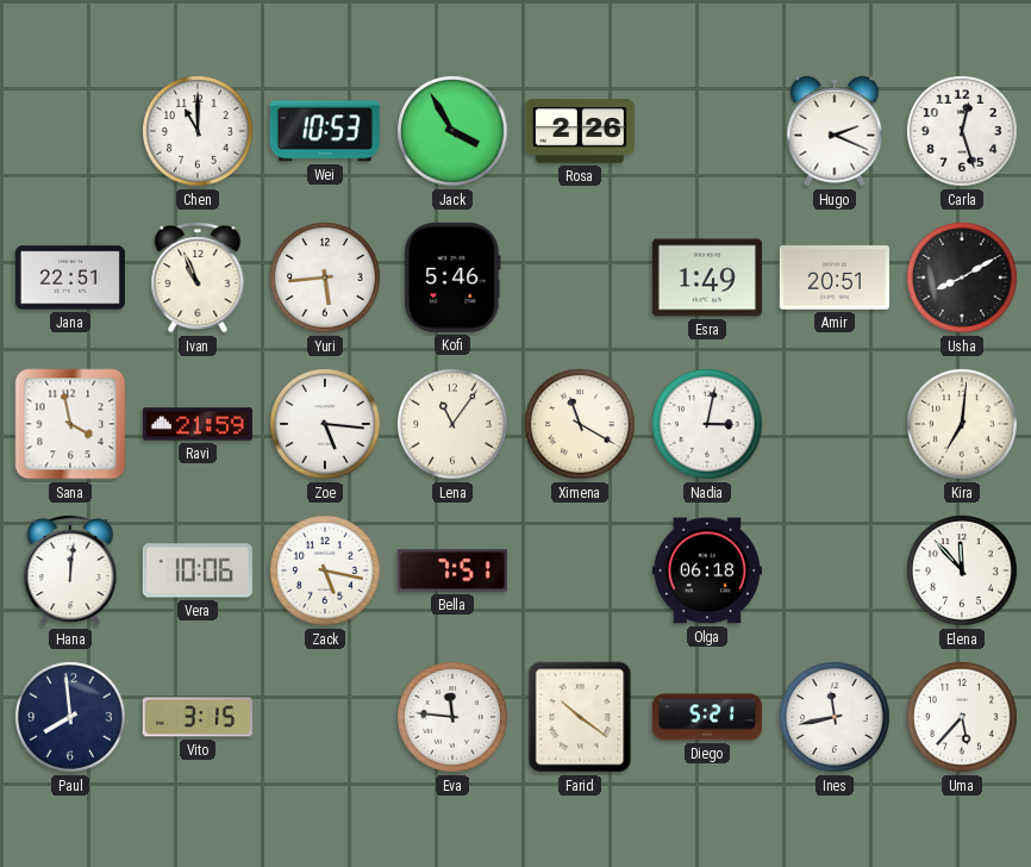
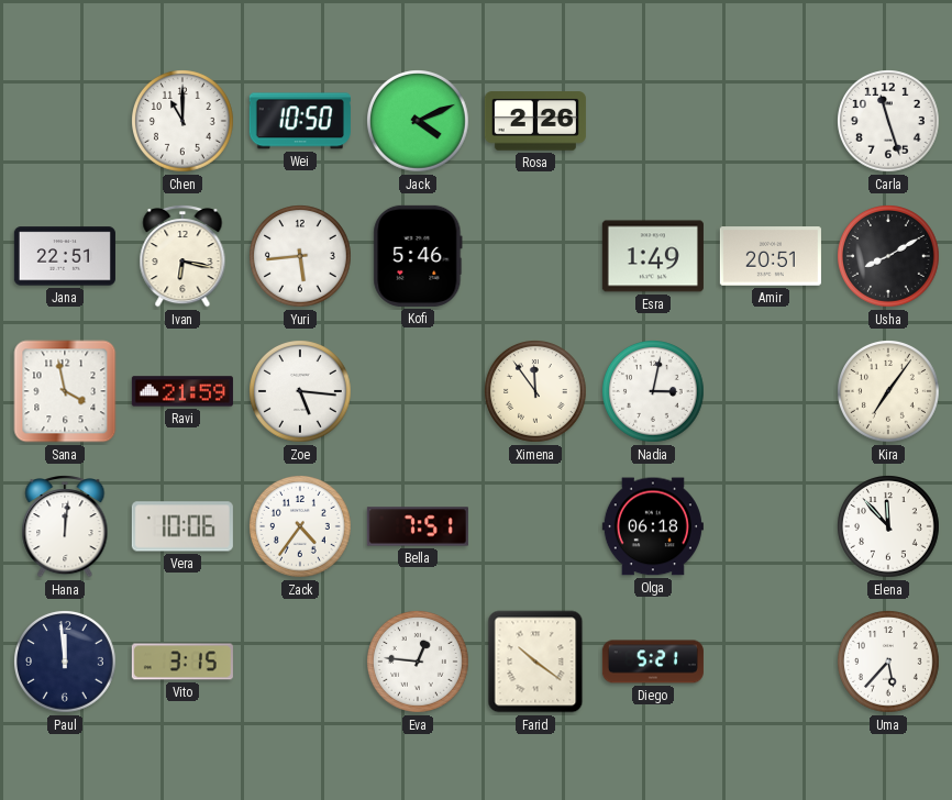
Wei: 10:53 -> 10:50 (300, 121)
Jack: 3:55 -> 4:11 (419, 122)
Hugo: 2:19 -> none (835, 131)
Carla: 12:27 -> 11:27 (889, 122)
Ivan: 10:56 -> 6:17 (182, 257)
Lena: 11:06 -> none (454, 425)
Ximena: 11:20 -> 11:54 (536, 392)
Kira: 7:01 -> 7:06 (889, 392)
Zack: 5:17 -> 4:36 (301, 527)
Paul: 7:59 -> 11:59 (66, 663)
Eva: 11:46 -> 12:46 (419, 663)
Ines: 11:43 -> none (836, 718)
